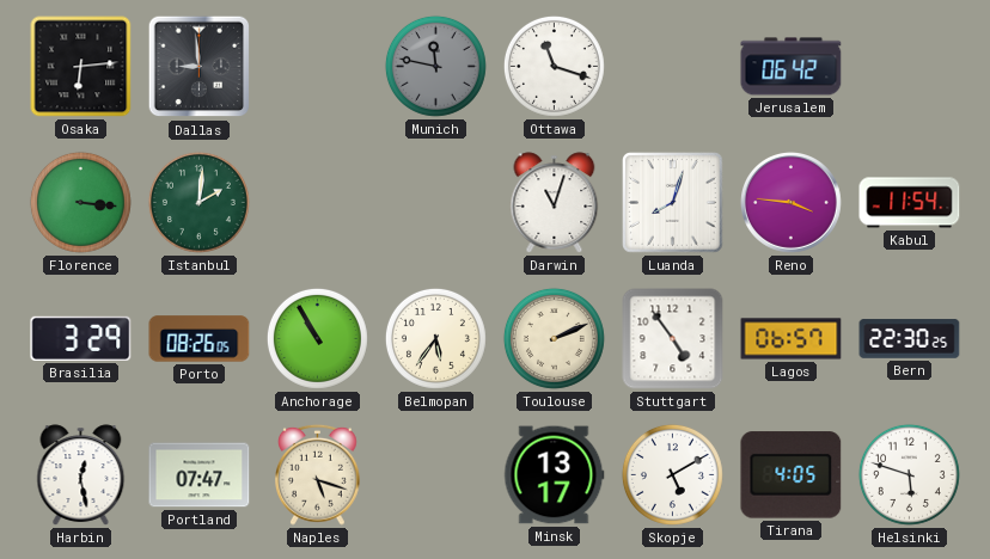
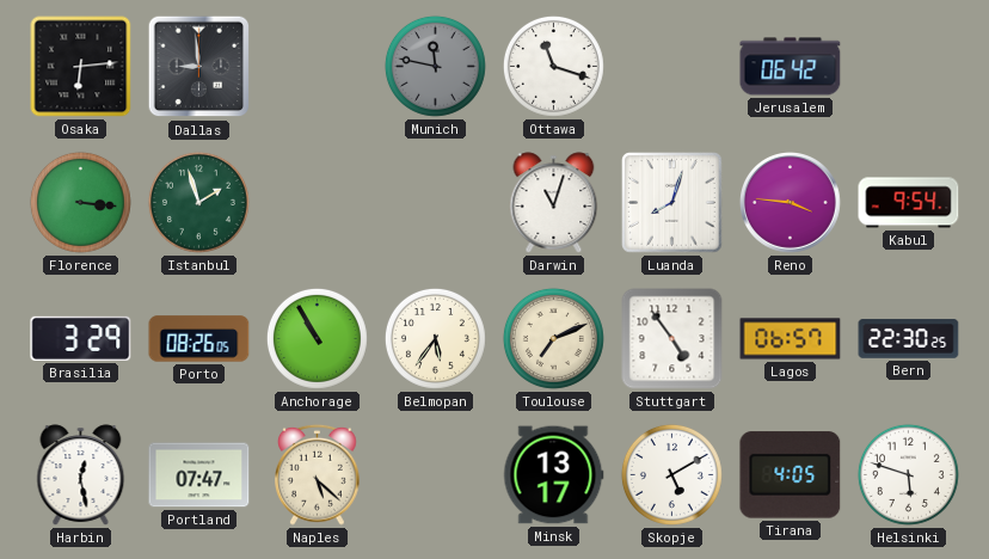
Istanbul: 2:01 -> 1:57 (198, 202)
Kabul: 11:54 -> 9:54 (909, 203)
Toulouse: 2:11 -> 7:11 (553, 338)
Naples: 5:18 -> 5:22 (318, 474)
